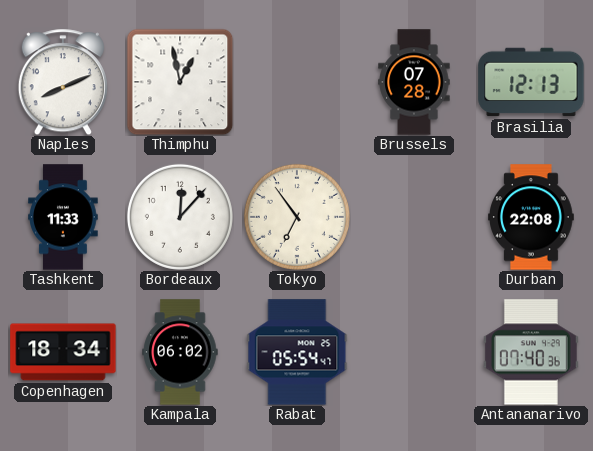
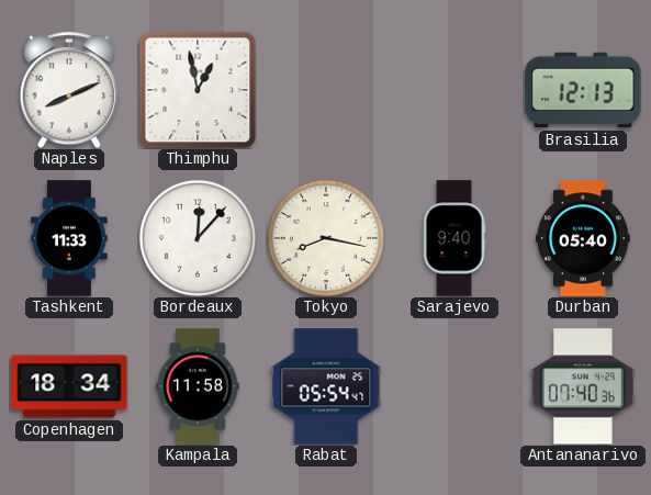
Brussels: 07:28 -> none (414, 82)
Tokyo: 6:54 -> 8:17 (326, 238)
Sarajevo: none -> 9:40 (454, 238)
Durban: 22:08 -> 05:40 (583, 238)
Kampala: 06:02 -> 11:58 (198, 386)
